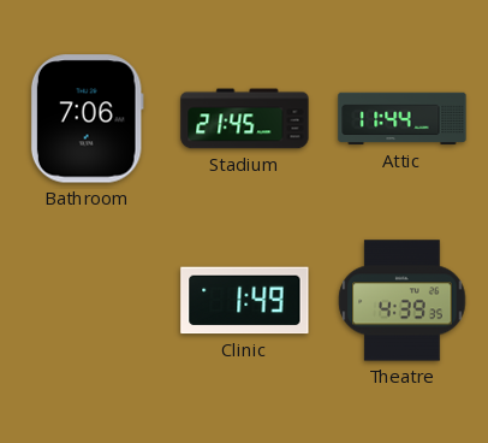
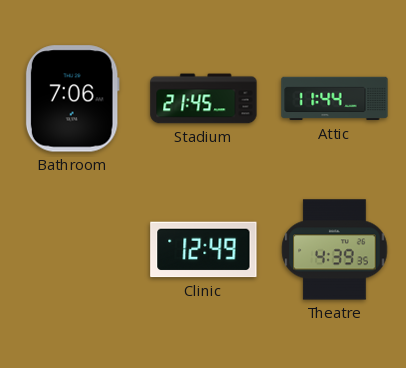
Clinic: 1:49 -> 12:49 (204, 250)
